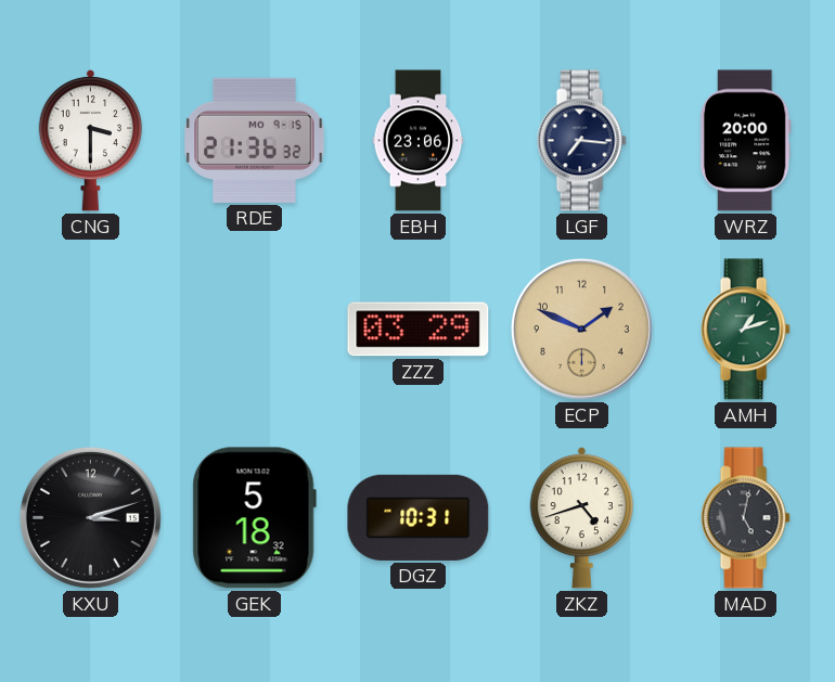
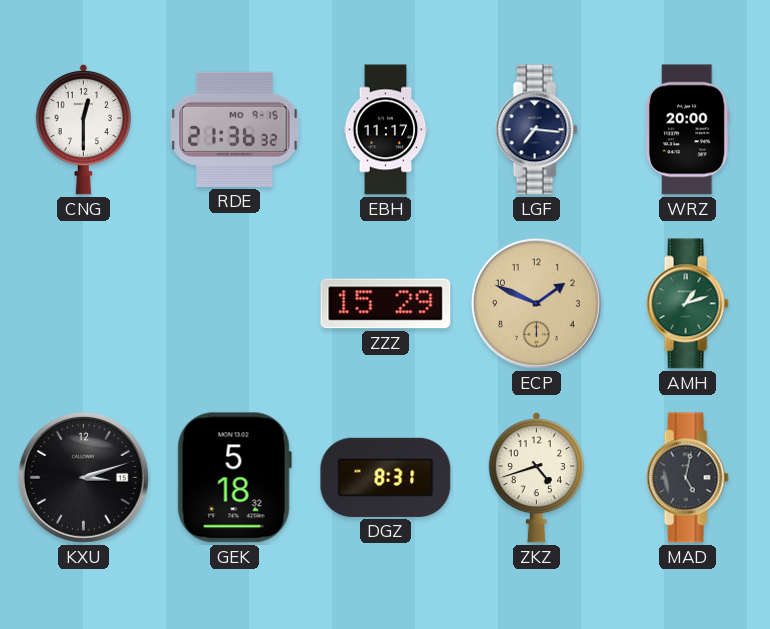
CNG: 3:30 -> 12:30 (83, 129)
EBH: 23:06 -> 11:17 (386, 130)
ZZZ: 03:29 -> 15:29 (386, 304)
DGZ: 10:31 -> 8:31 (386, 477)
